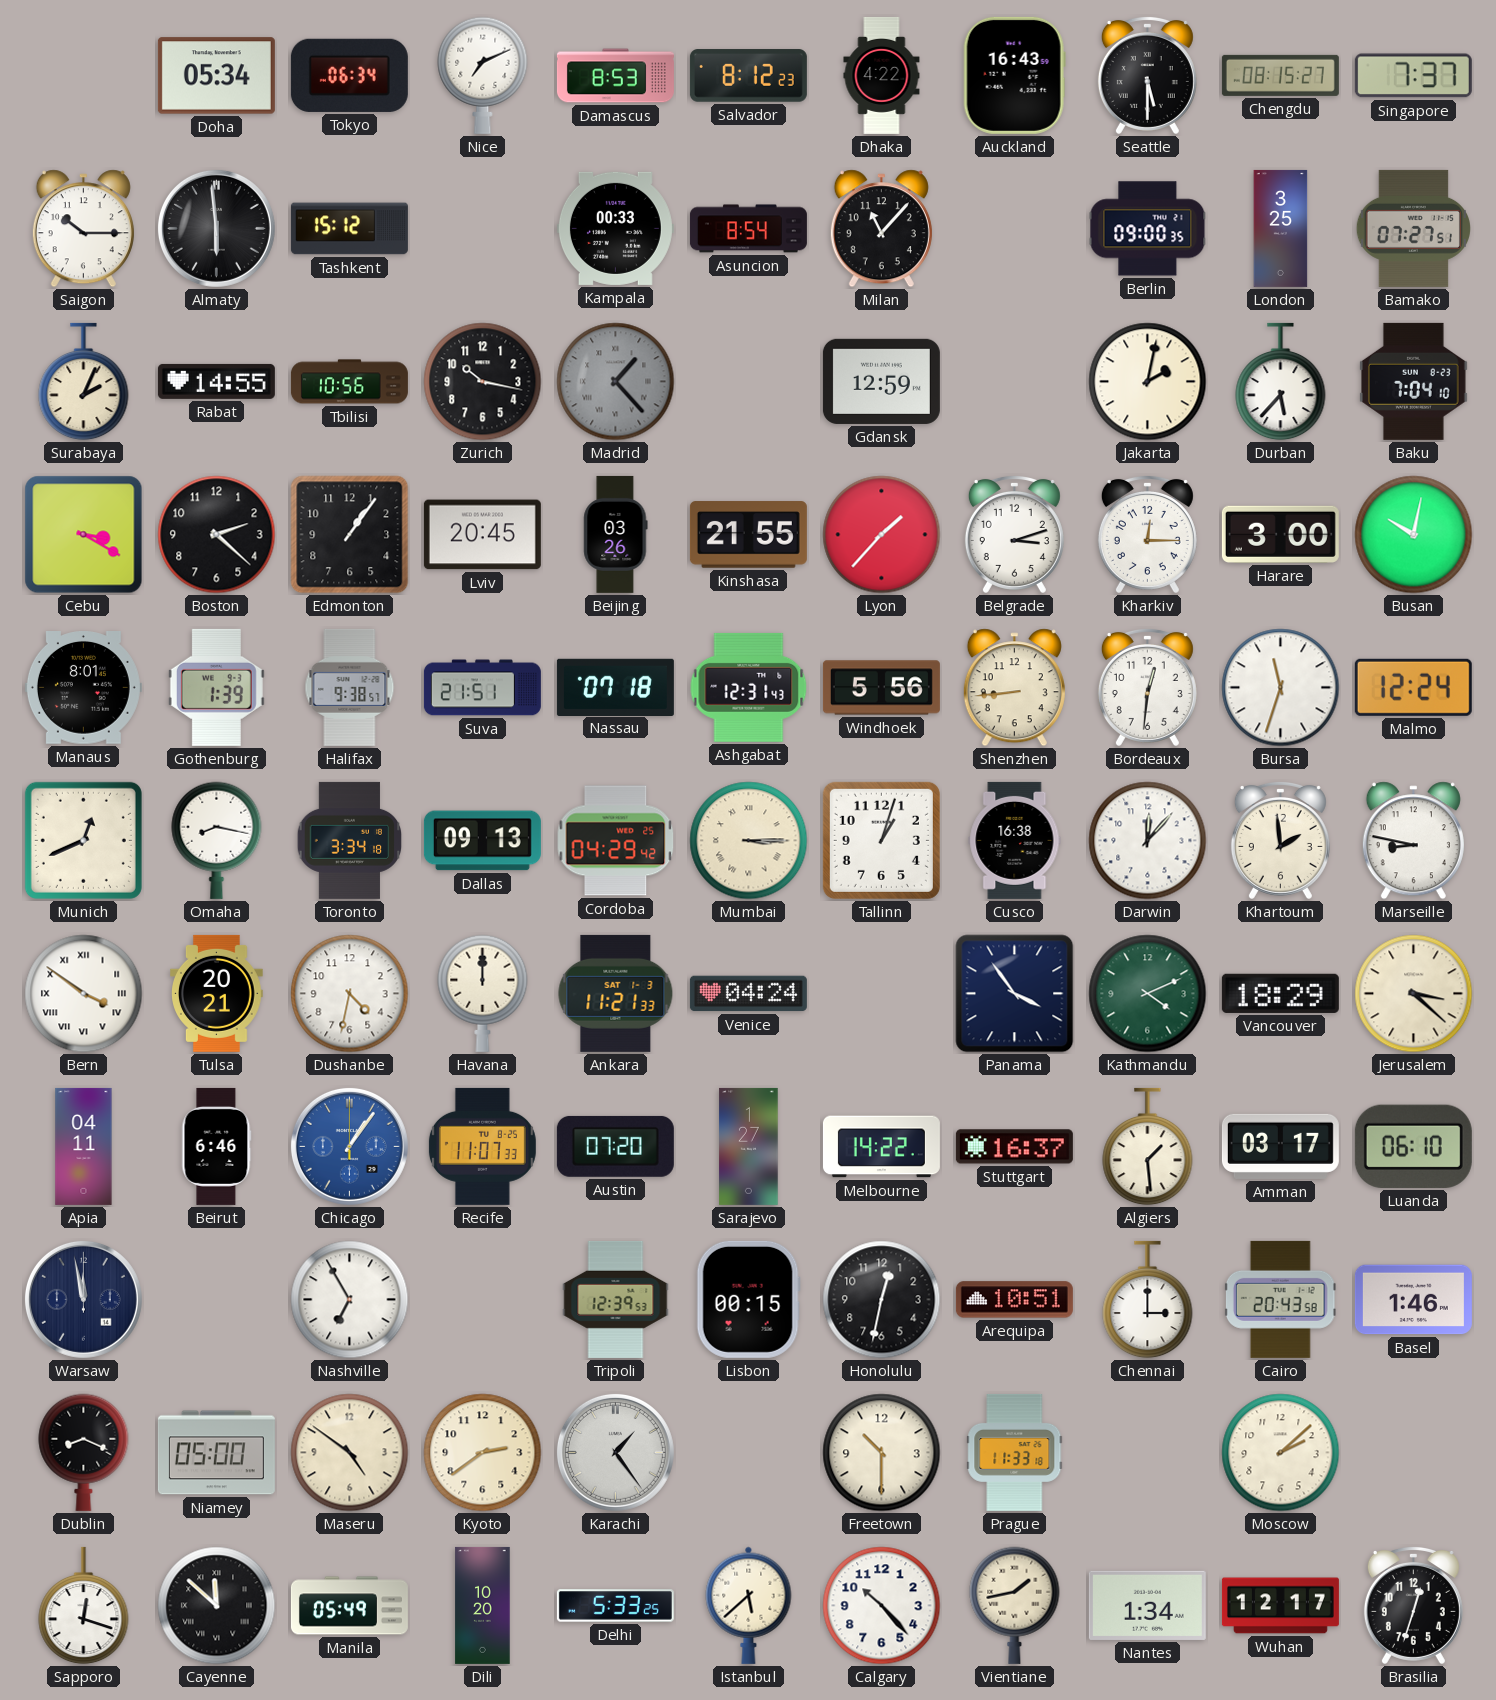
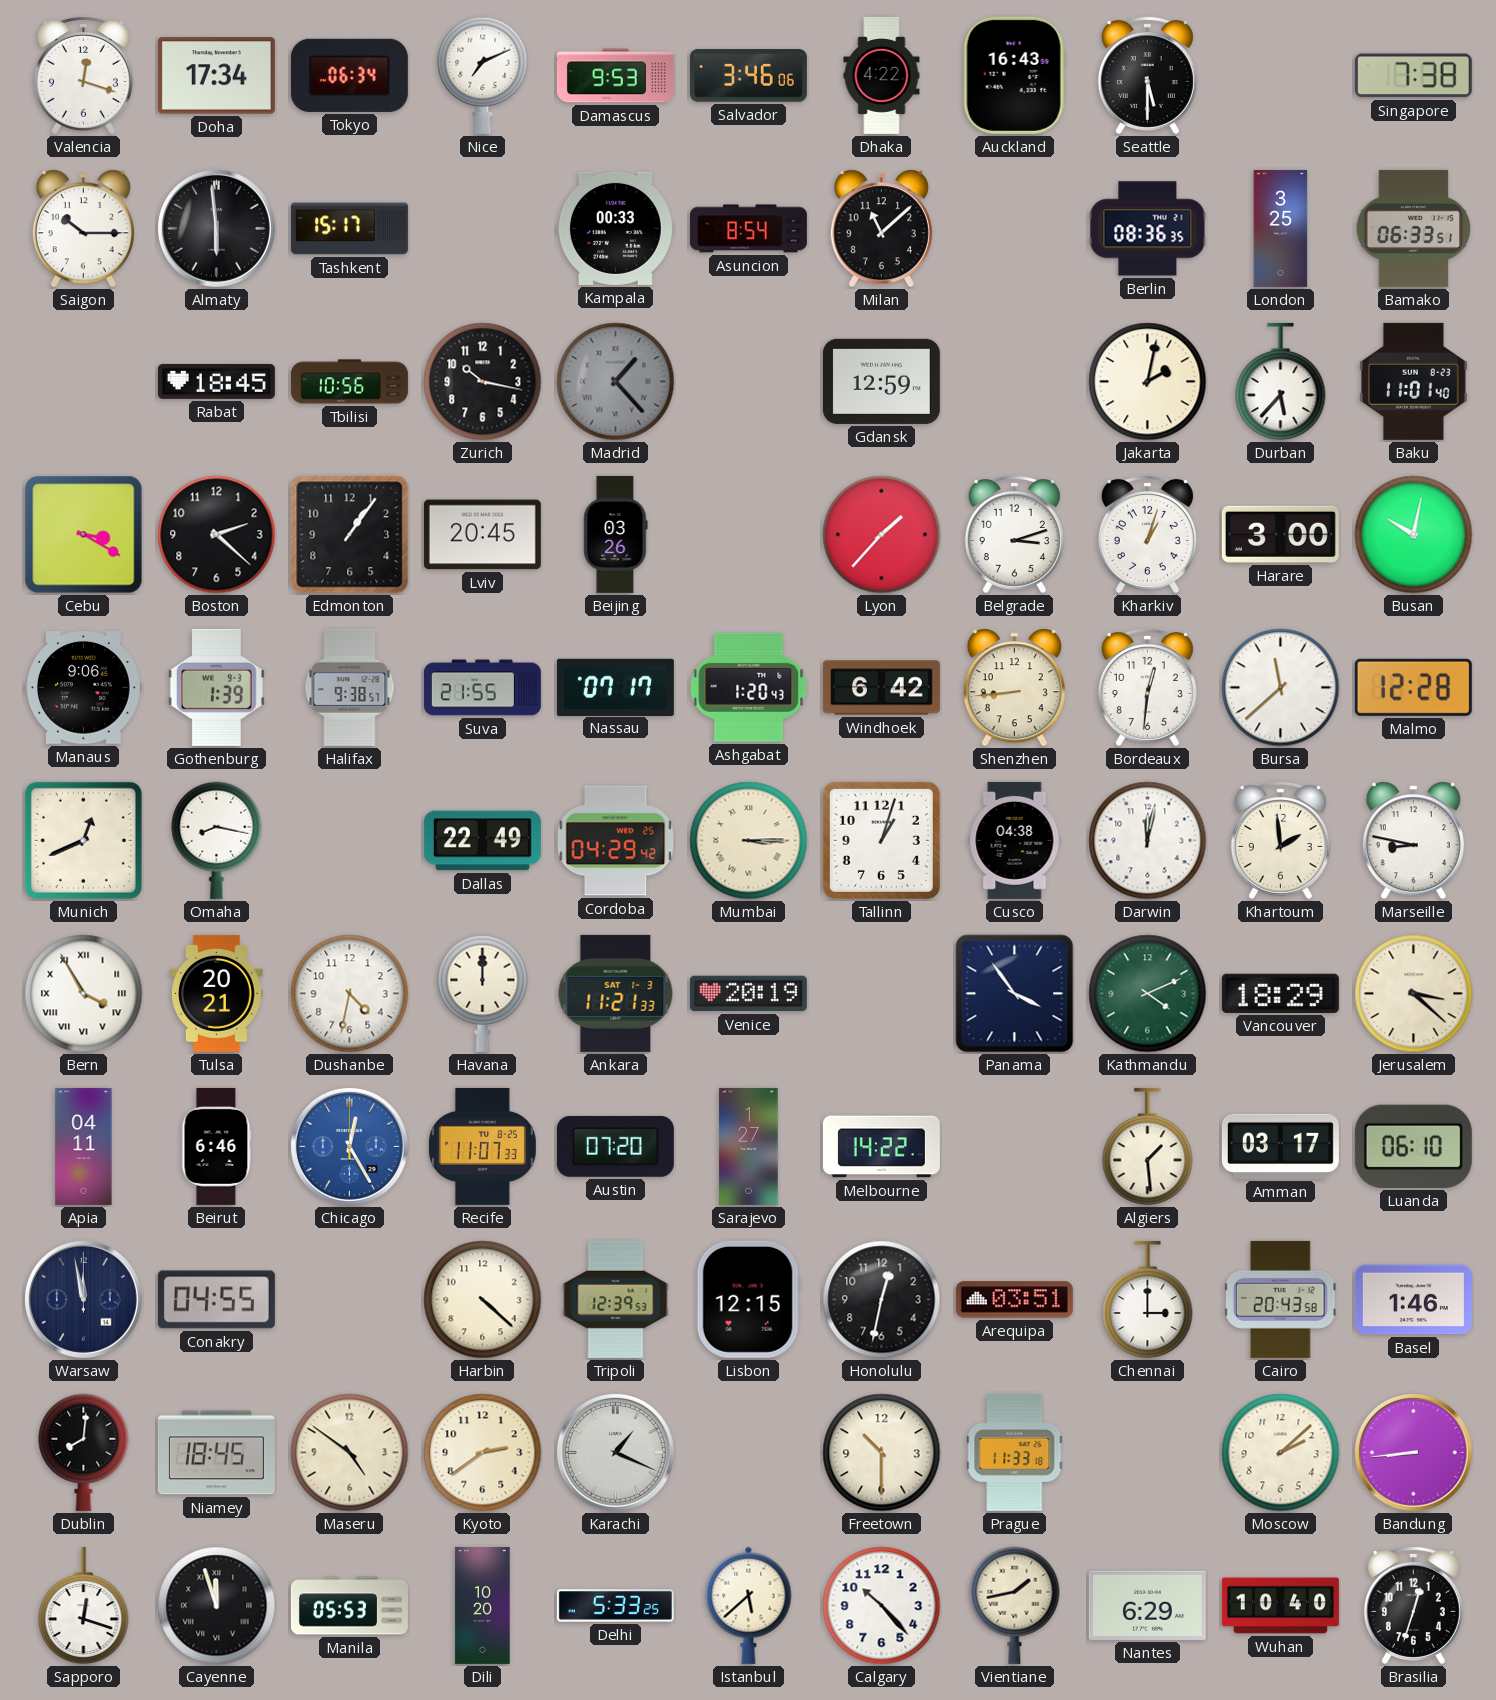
Valencia: none -> 12:18 (83, 75)
Doha: 05:34 -> 17:34 (216, 76)
Damascus: 8:53 -> 9:53 (615, 76)
Salvador: 8:12 -> 3:46 (748, 76)
Chengdu: 08:15 -> none (1280, 75)
Singapore: 7:37 -> 7:38 (1413, 76)
Tashkent: 15:12 -> 15:17 (349, 229)
Milan: 11:07 -> 11:08 (881, 229)
Berlin: 09:00 -> 08:36 (1148, 229)
Bamako: 07:27 -> 06:33 (1413, 228)
Surabaya: 2:04 -> none (84, 382)
Rabat: 14:55 -> 18:45 (216, 381)
Baku: 7:04 -> 11:01 (1414, 381)
Kinshasa: 21:55 -> none (748, 535)
Kharkiv: 12:15 -> 1:03 (1147, 534)
Manaus: 8:01 -> 9:06 (83, 688)
Suva: 21:51 -> 21:55 (482, 688)
Nassau: 07:18 -> 07:17 (615, 687)
Ashgabat: 12:31 -> 1:20 (749, 687)
Windhoek: 5:56 -> 6:42 (881, 688)
Bursa: 11:33 -> 11:38 (1281, 688)
Malmo: 12:24 -> 12:28 (1413, 687)
Toronto: 3:34 -> none (350, 840)
Dallas: 09:13 -> 22:49 (482, 841)
Cusco: 16:38 -> 04:38 (1015, 840)
Darwin: 12:07 -> 12:02 (1148, 841)
Bern: 3:51 -> 3:55 (84, 994)
Venice: 04:24 -> 20:19 (748, 994)
Chicago: 1:06 -> 12:25 (349, 1146)
Stuttgart: 16:37 -> none (1014, 1147)
Conakry: none -> 04:55 (216, 1300)
Nashville: 6:55 -> none (350, 1300)
Harbin: none -> 4:22 (483, 1300)
Lisbon: 00:15 -> 12:15 (748, 1299)
Arequipa: 10:51 -> 03:51 (1014, 1300)
Dublin: 8:19 -> 8:01 (84, 1452)
Niamey: 05:00 -> 18:45 (216, 1453)
Karachi: 1:24 -> 1:19 (615, 1452)
Bandung: none -> 8:44 (1413, 1452)
Cayenne: 11:52 -> 11:57 (217, 1606)
Manila: 05:49 -> 05:53 (349, 1606)
Nantes: 1:34 -> 6:29 (1147, 1605)
Wuhan: 12:17 -> 10:40 (1280, 1606)
